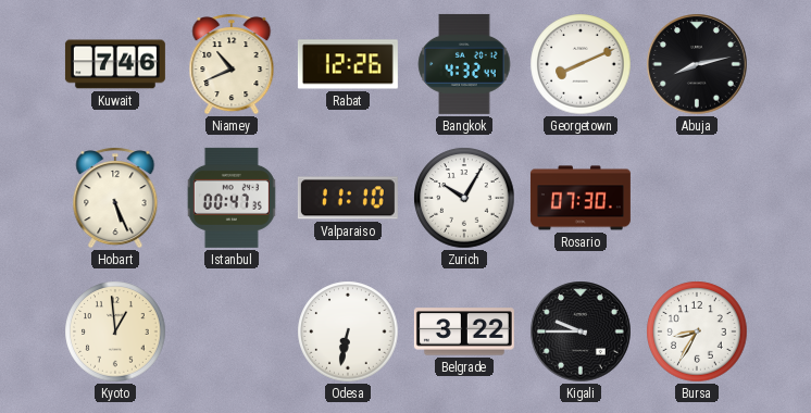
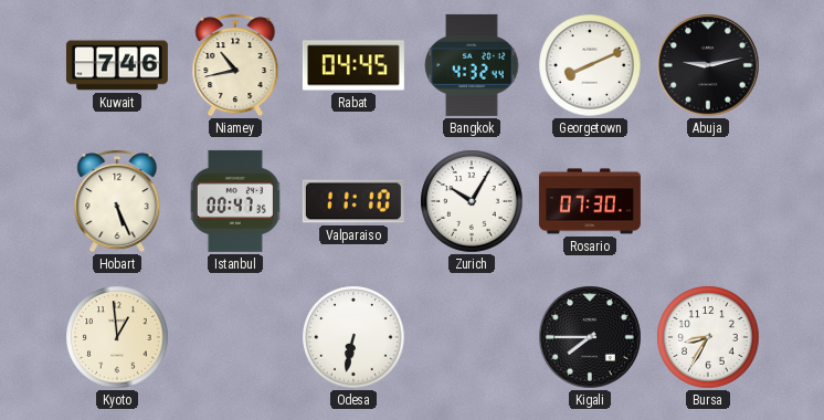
Niamey: 10:41 -> 10:43 (235, 65)
Rabat: 12:26 -> 04:45 (353, 65)
Abuja: 8:13 -> 9:13 (708, 65)
Belgrade: 3:22 -> none (464, 331)
Kigali: 9:45 -> 7:45 (590, 337)
